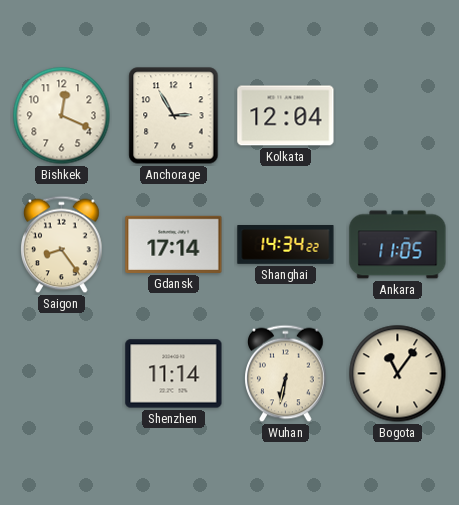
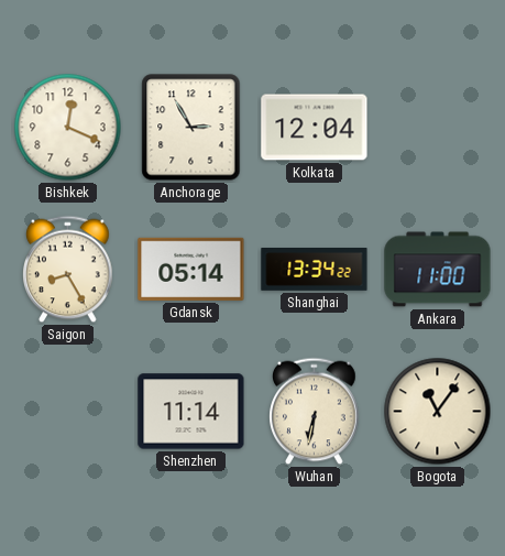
Saigon: 8:24 -> 8:25 (68, 270)
Gdansk: 17:14 -> 05:14 (191, 269)
Shanghai: 14:34 -> 13:34 (315, 270)
Ankara: 11:05 -> 11:00 (438, 270)
